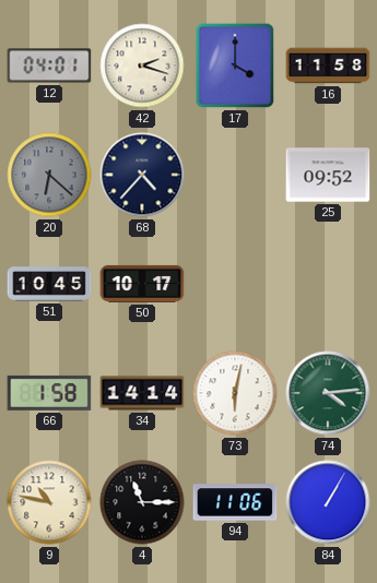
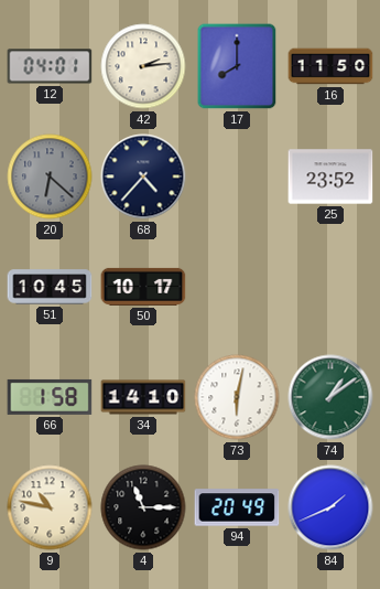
42: 2:18 -> 2:14 (143, 66)
17: 4:00 -> 8:00 (237, 66)
16: 11:58 -> 11:50 (330, 66)
25: 09:52 -> 23:52 (330, 176)
34: 14:14 -> 14:10 (143, 397)
74: 4:14 -> 1:09 (330, 397)
94: 11:06 -> 20:49 (237, 507)
84: 1:05 -> 1:41 (330, 507)
